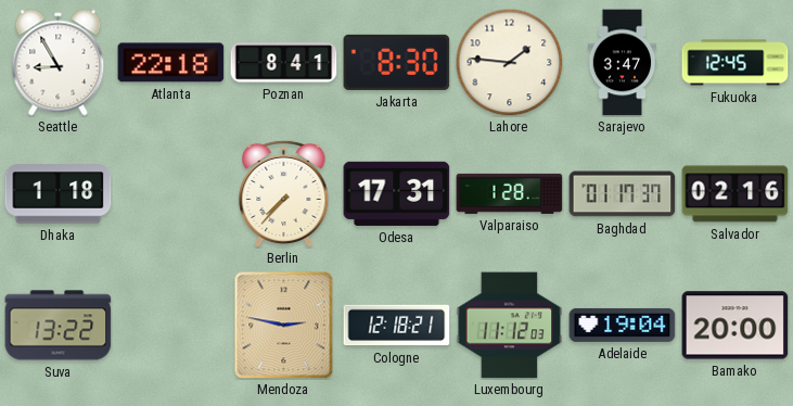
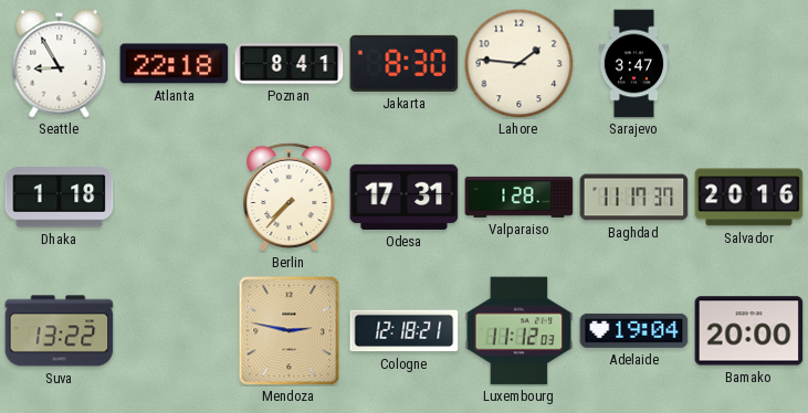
Fukuoka: 12:45 -> none (736, 63)
Baghdad: 01:17 -> 11:17 (634, 198)
Salvador: 02:16 -> 20:16 (749, 198)
